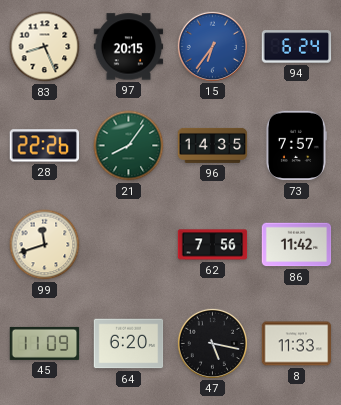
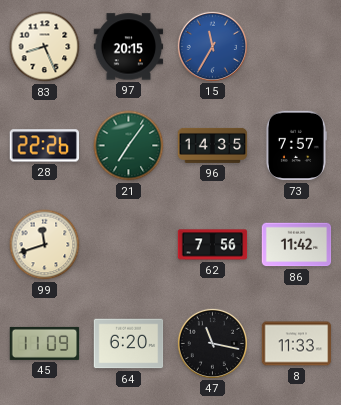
15: 6:36 -> 11:35 (212, 46)
94: 6:24 -> none (297, 47)
21: 8:06 -> 7:06 (129, 146)
47: 5:17 -> 11:17 (212, 343)
